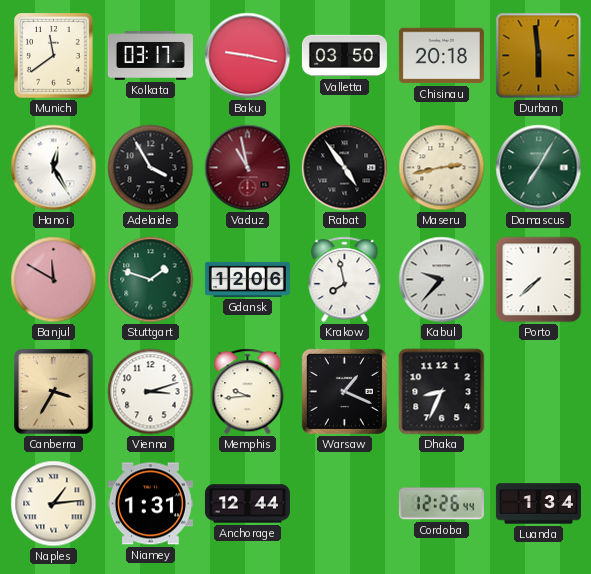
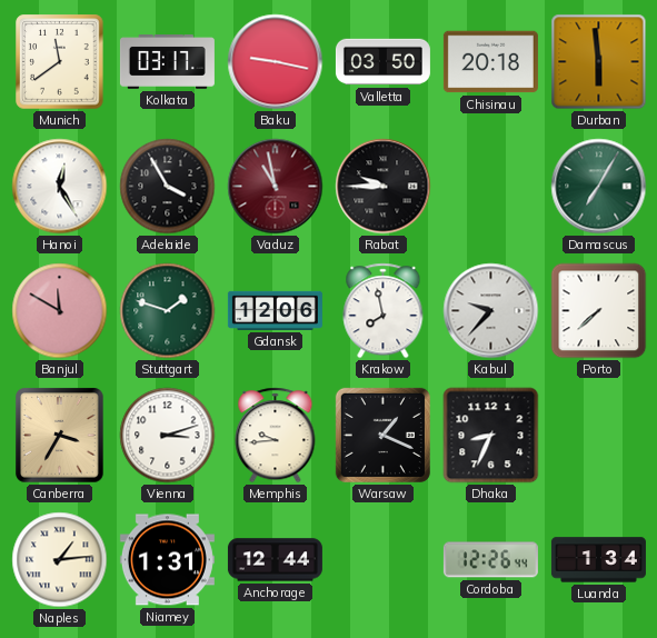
Rabat: 4:54 -> 9:45 (384, 187)
Maseru: 2:43 -> none (442, 168)
